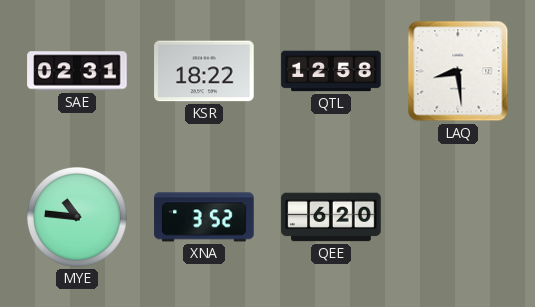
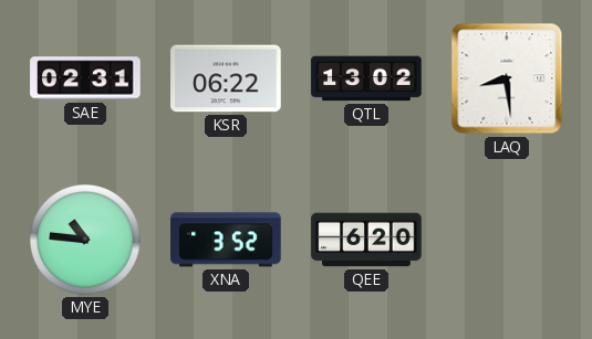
KSR: 18:22 -> 06:22 (226, 78)
QTL: 12:58 -> 13:02 (366, 78)
